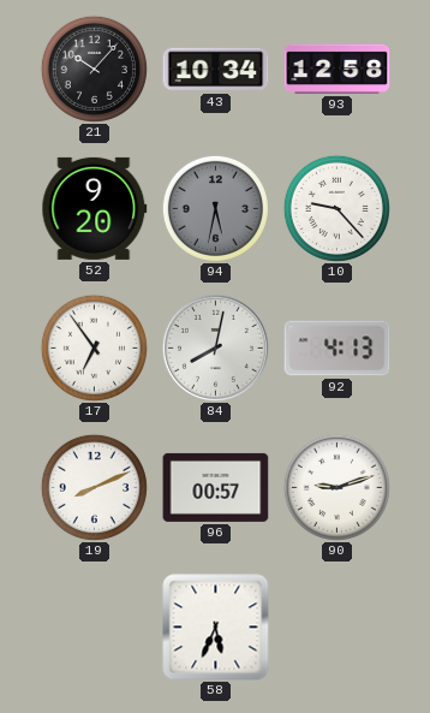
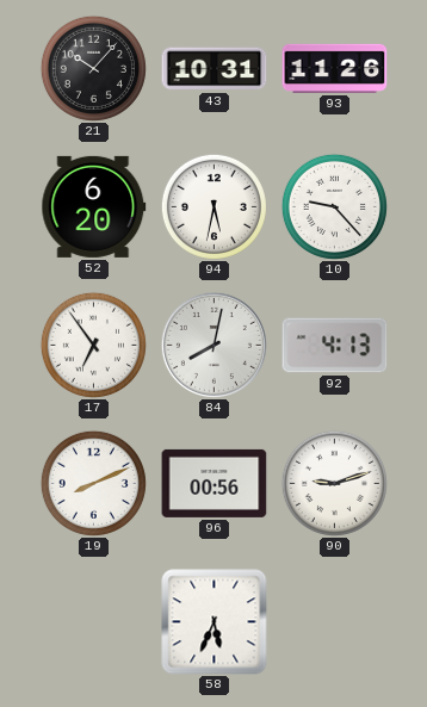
43: 10:34 -> 10:31 (215, 69)
93: 12:58 -> 11:26 (335, 68)
52: 9:20 -> 6:20 (94, 206)
94 dial: grey -> white (213, 206)
96: 00:57 -> 00:56 (215, 483)
